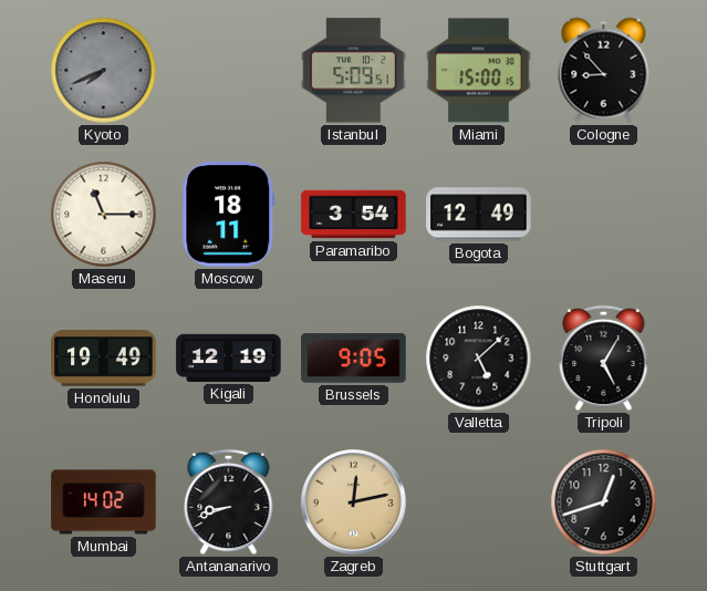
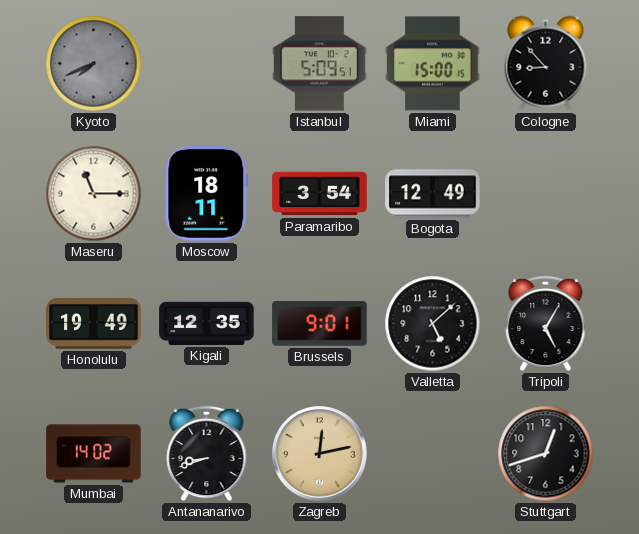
Kigali: 12:19 -> 12:35 (207, 323)
Brussels: 9:05 -> 9:01 (320, 324)
